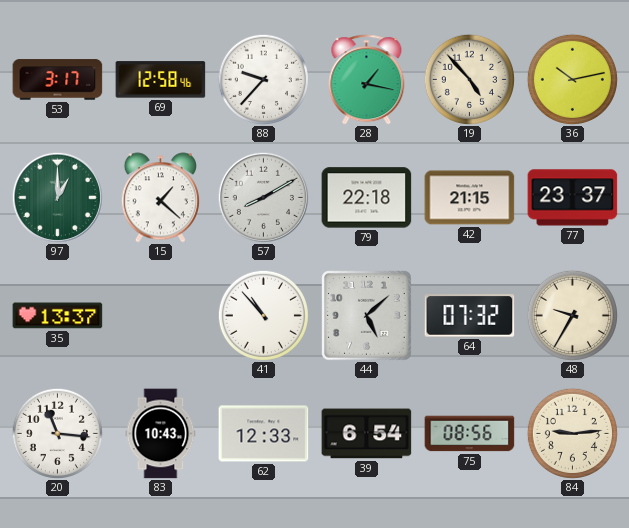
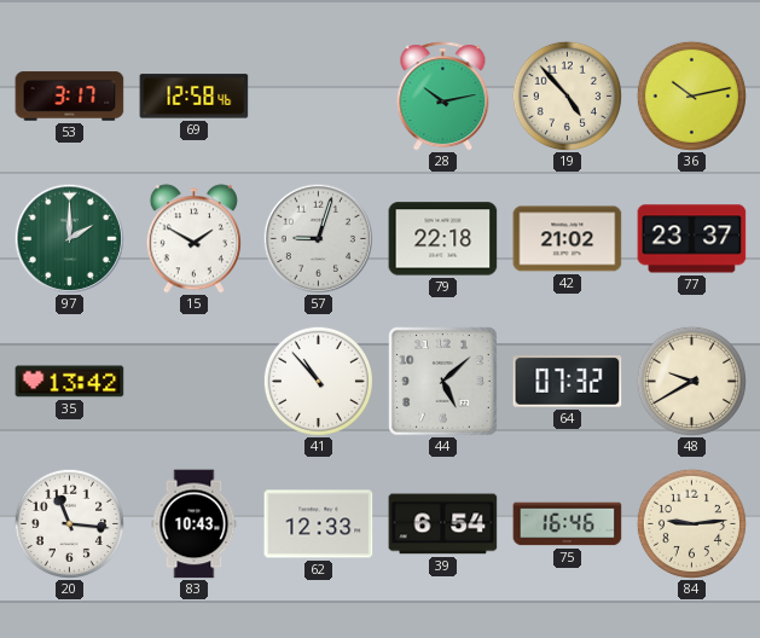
88: 9:37 -> none (263, 79)
28: 1:17 -> 10:13 (443, 97)
97: 1:00 -> 2:00 (69, 238)
15: 1:22 -> 1:50 (193, 239)
57: 8:10 -> 9:03 (318, 238)
42: 21:15 -> 21:02 (568, 239)
35: 13:37 -> 13:42 (70, 382)
48: 9:35 -> 9:40 (691, 381)
75: 08:56 -> 16:46 (568, 524)
